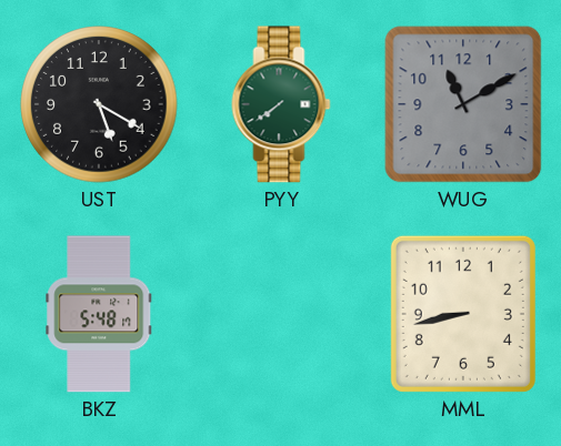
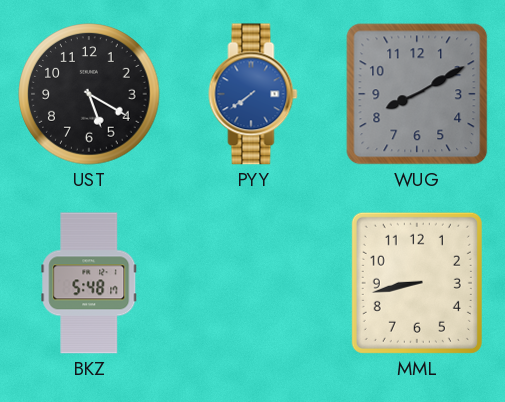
PYY dial: green -> blue (253, 94)
WUG: 11:10 -> 8:10 (417, 94)
